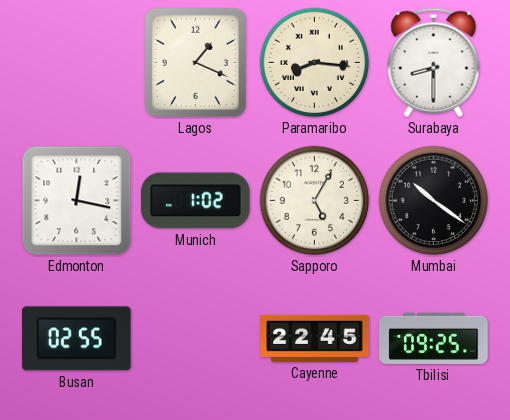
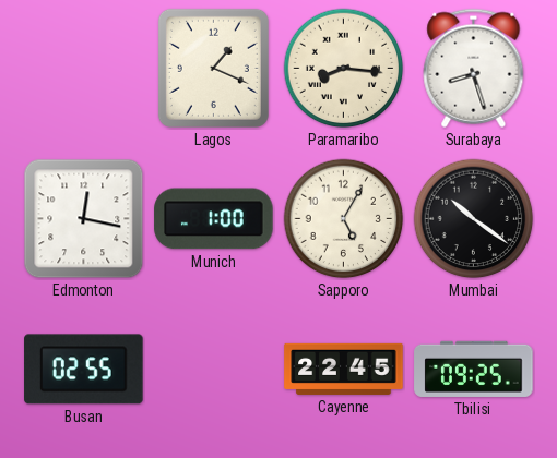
Surabaya: 8:30 -> 8:27 (474, 68)
Munich: 1:02 -> 1:00 (214, 219)
